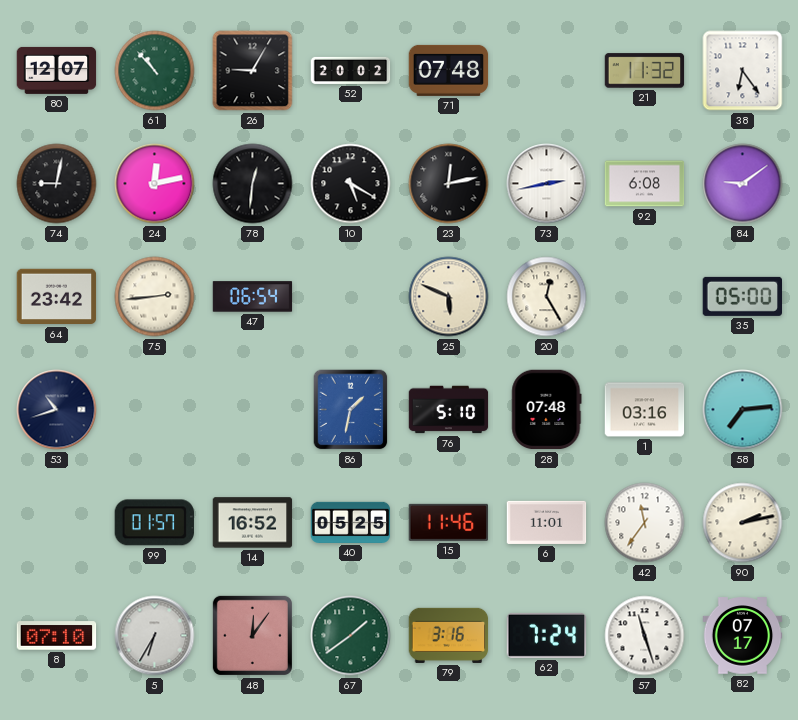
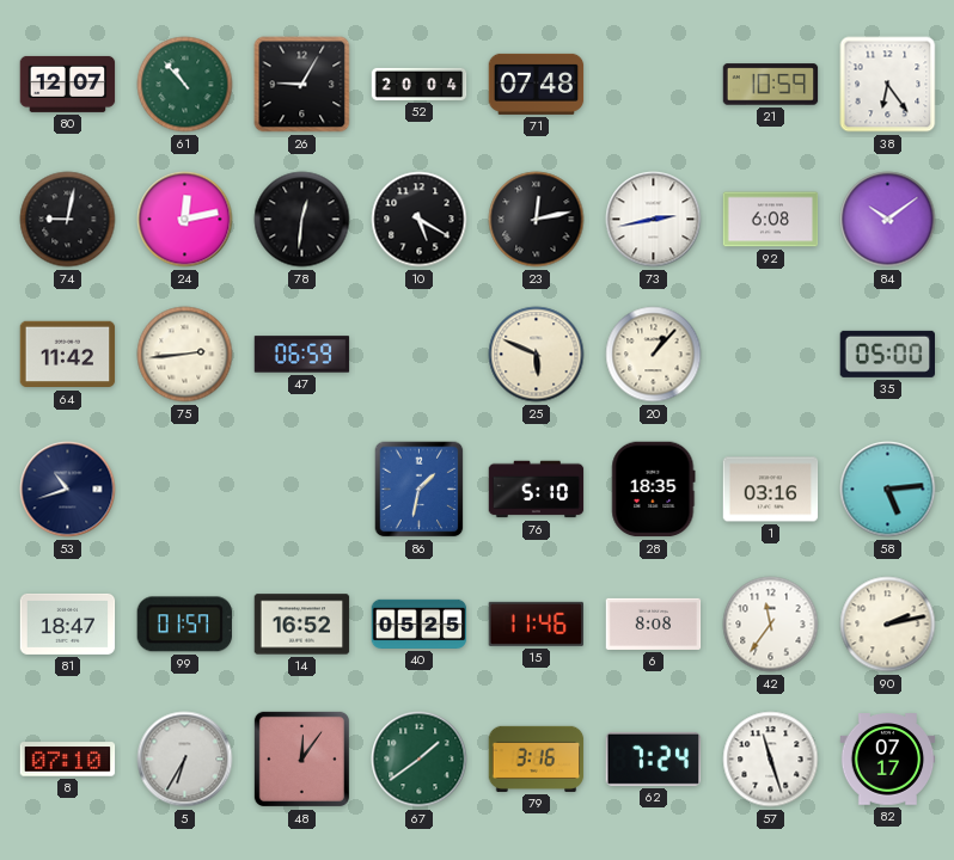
52: 20:02 -> 20:04 (420, 84)
21: 11:32 -> 10:59 (771, 85)
84: 9:09 -> 10:09 (888, 220)
64: 23:42 -> 11:42 (68, 355)
47: 06:54 -> 06:59 (302, 355)
20: 12:25 -> 1:07 (654, 355)
28: 07:48 -> 18:35 (654, 490)
58: 7:14 -> 5:14 (888, 490)
81: none -> 18:47 (68, 623)
6: 11:01 -> 8:08 (654, 623)
